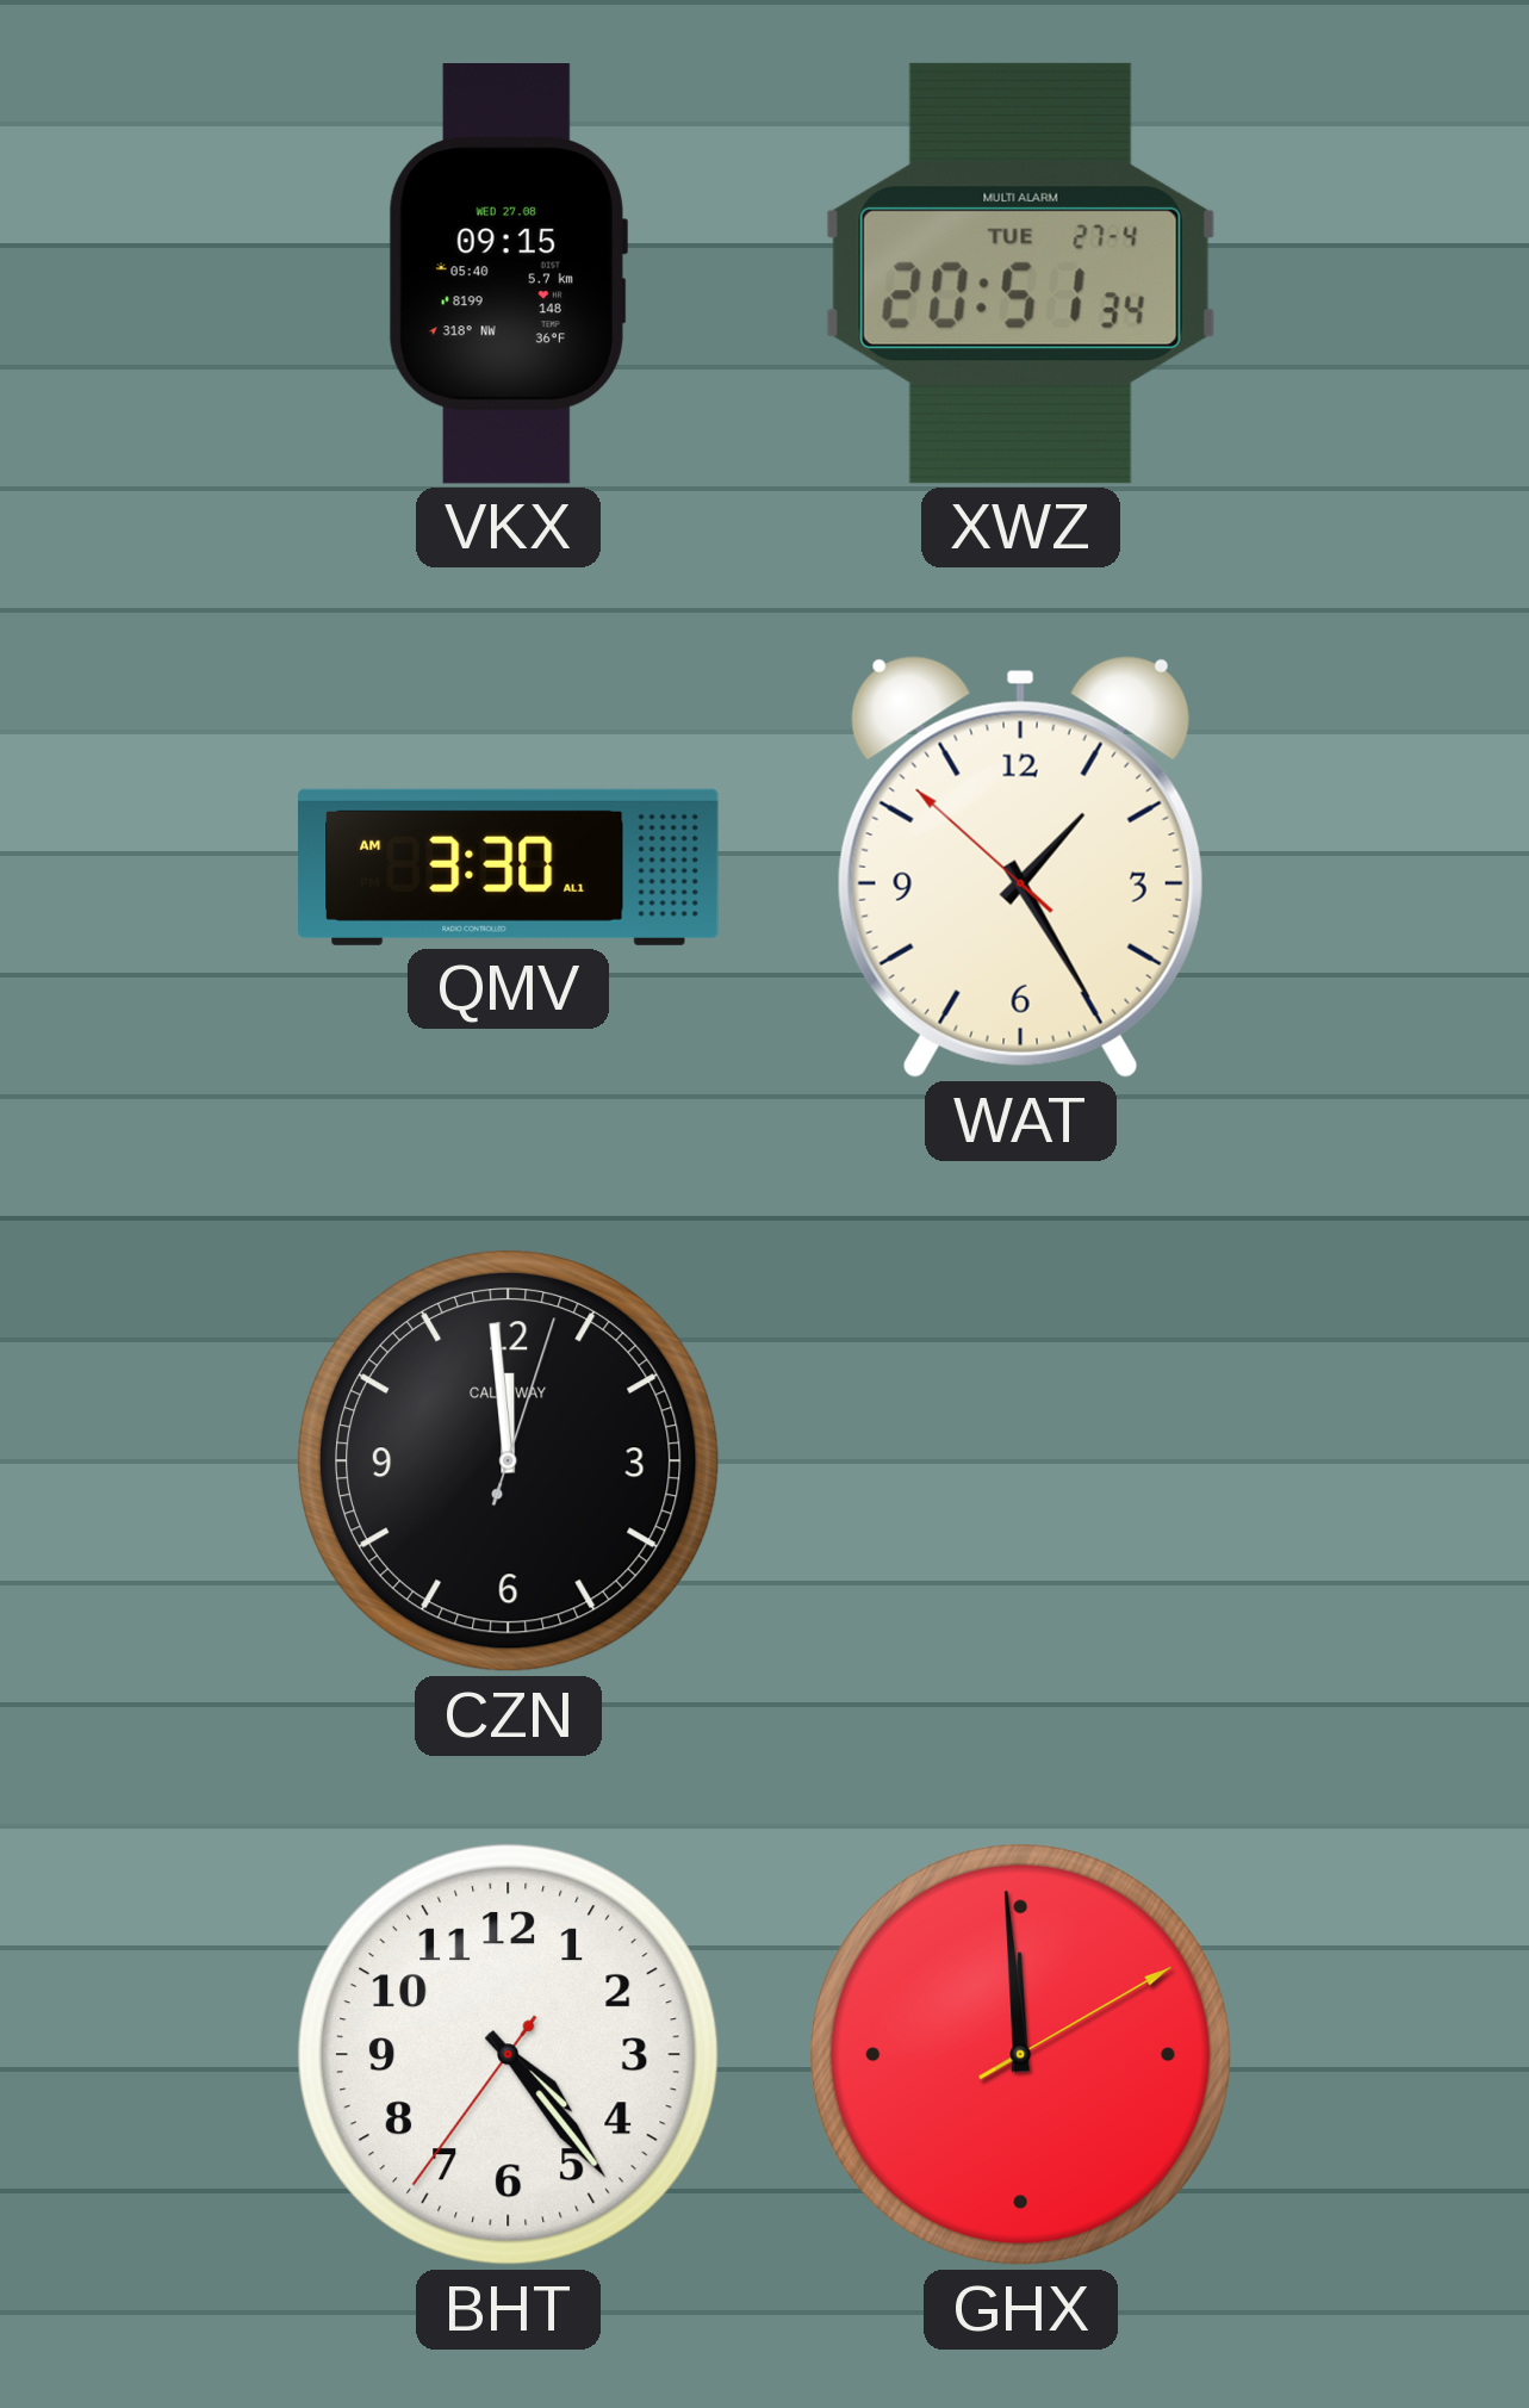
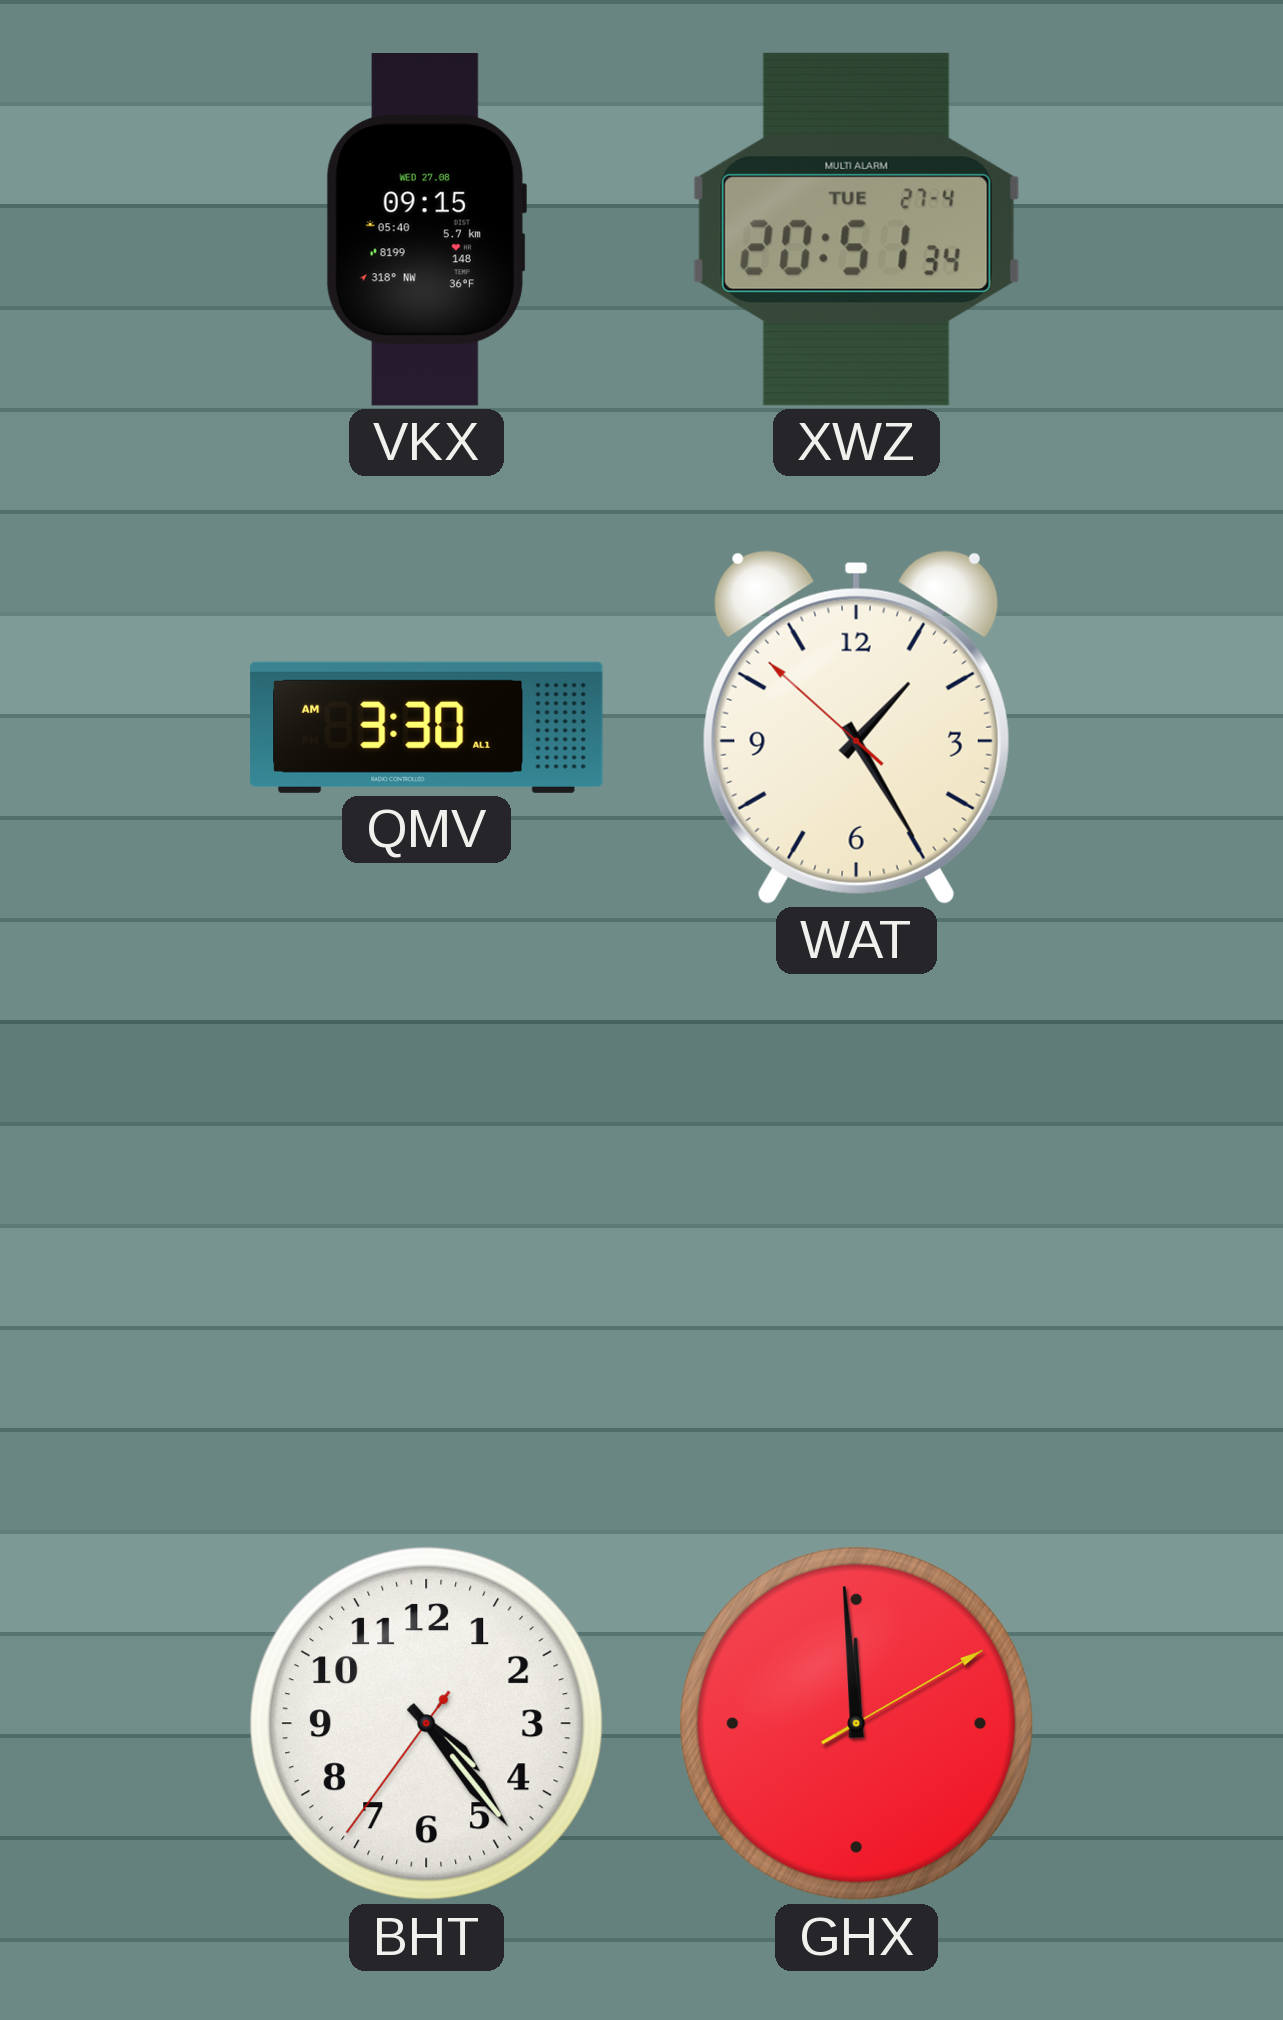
CZN: 11:59 -> none (508, 1460)
